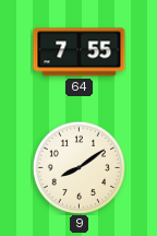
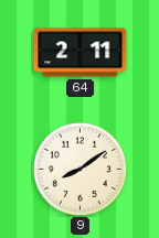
64: 7:55 -> 2:11 (81, 53)
